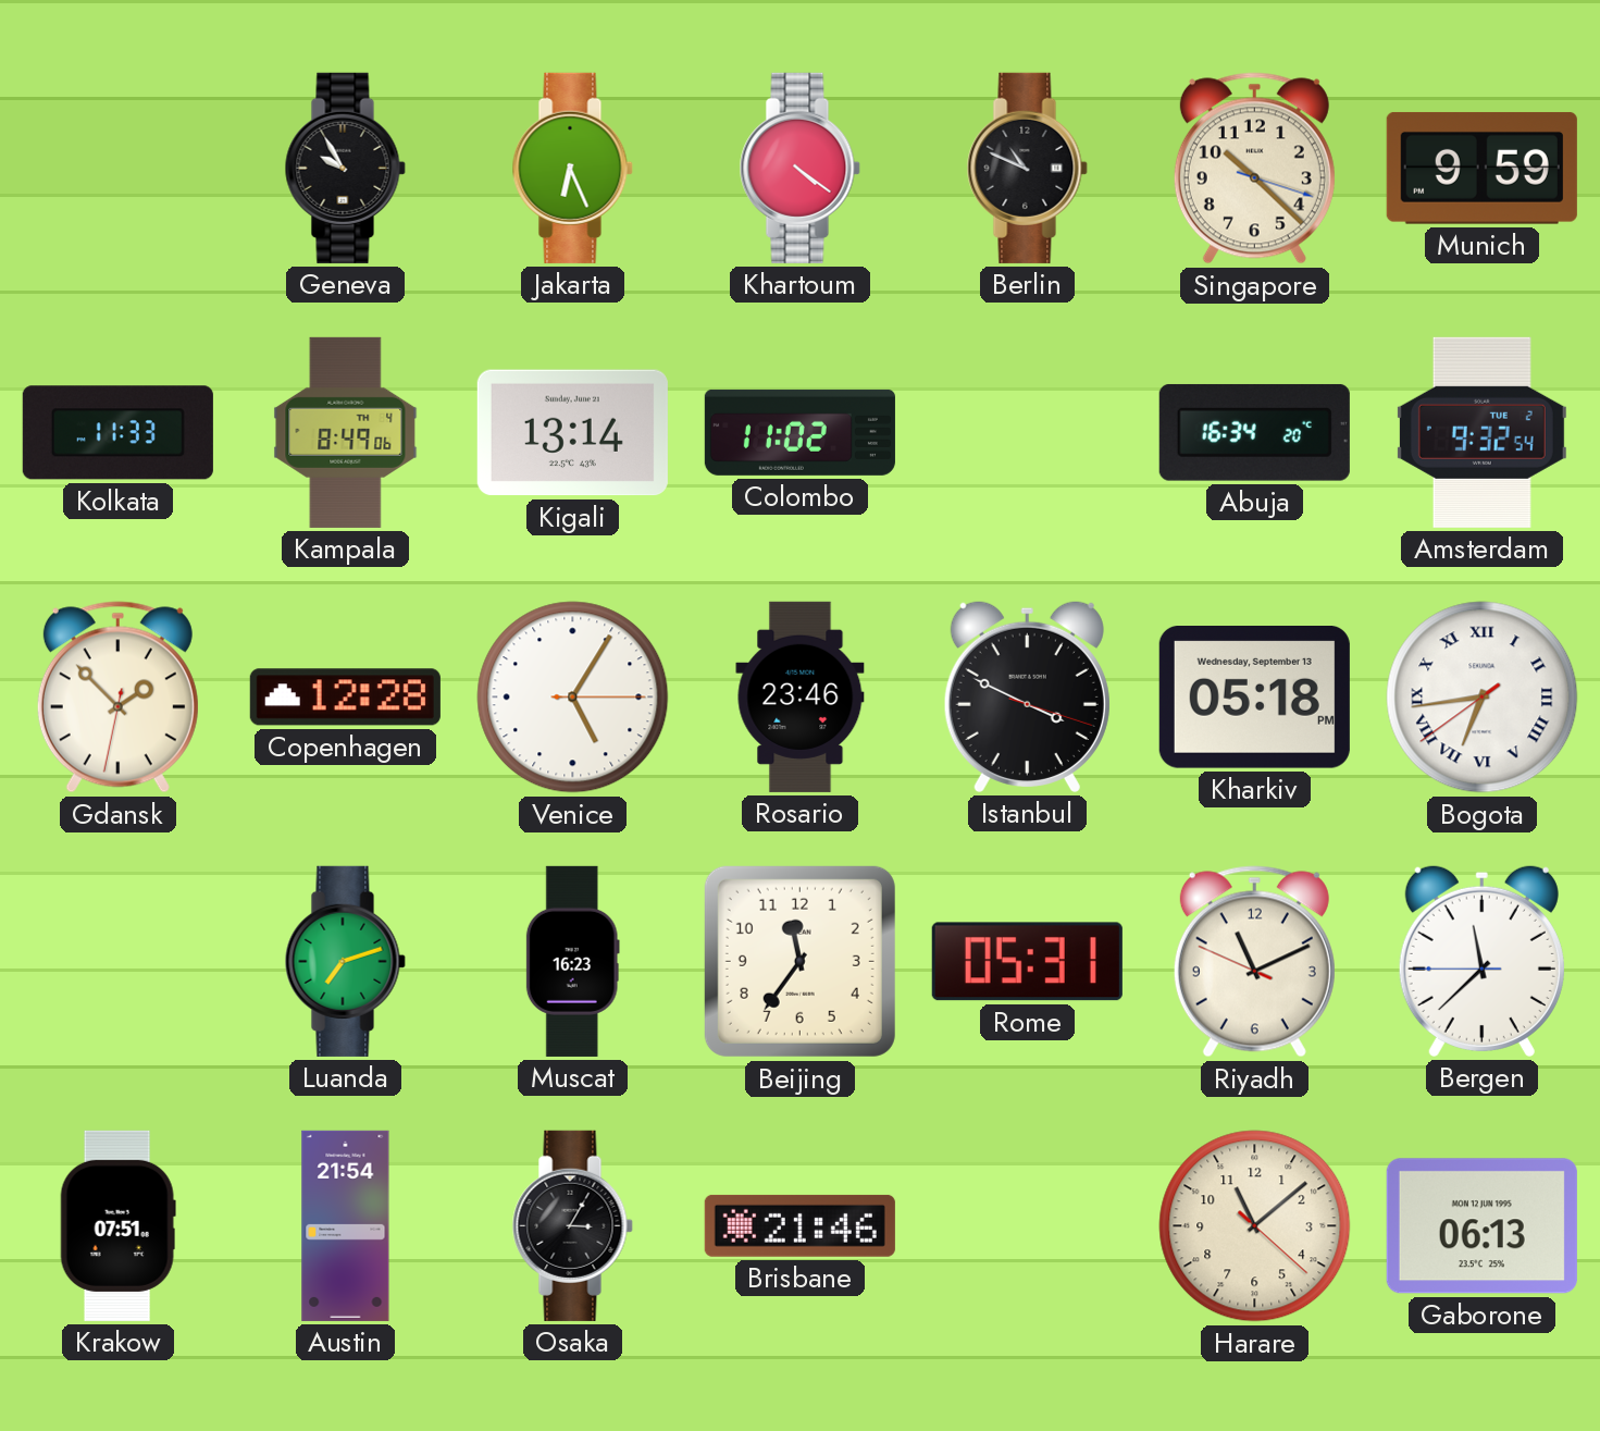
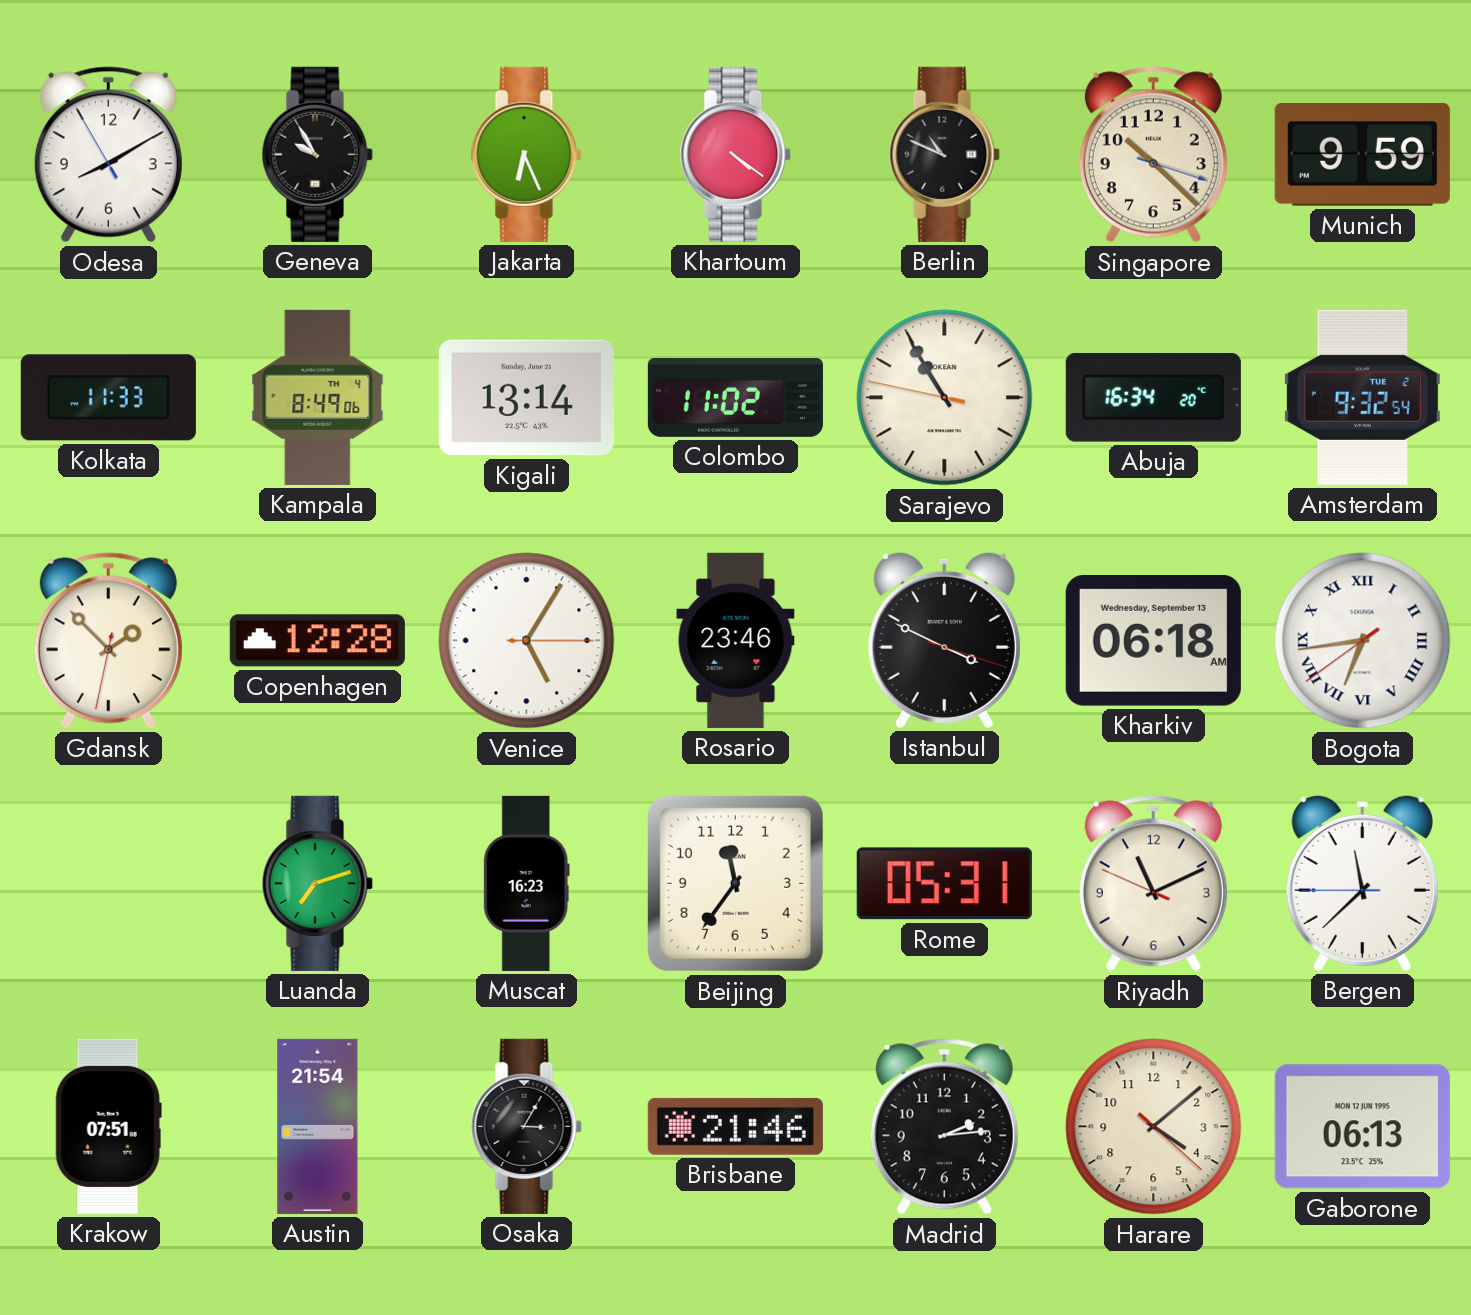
Odesa: none -> 8:09 (108, 155)
Sarajevo: none -> 10:54 (945, 398)
Kharkiv: 05:18 -> 06:18 (1153, 641)
Madrid: none -> 2:14 (944, 1127)
Harare: 11:08 -> 4:08 (1154, 1127)
